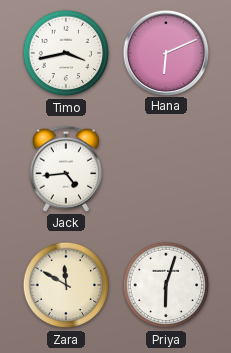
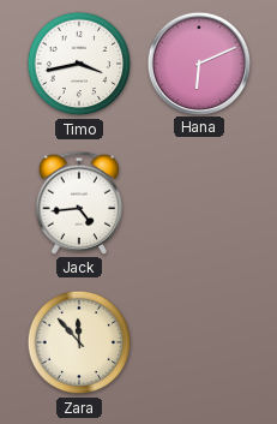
Zara: 11:50 -> 11:53 (79, 342)
Priya: 6:03 -> none (166, 285)
